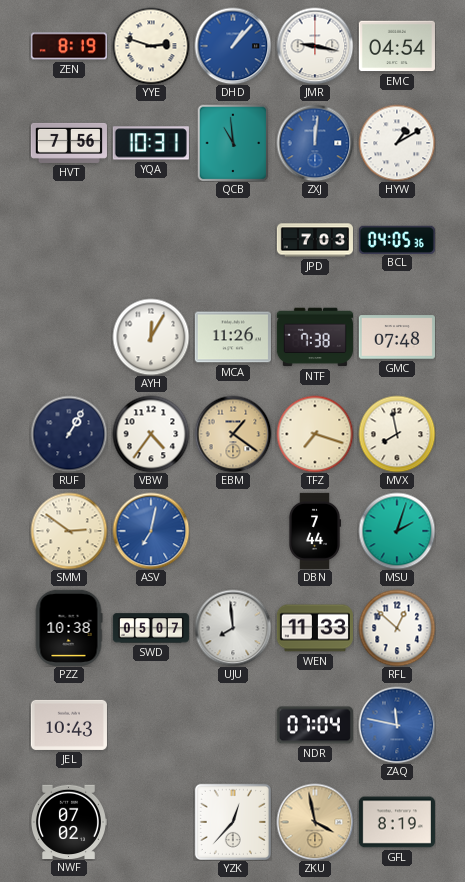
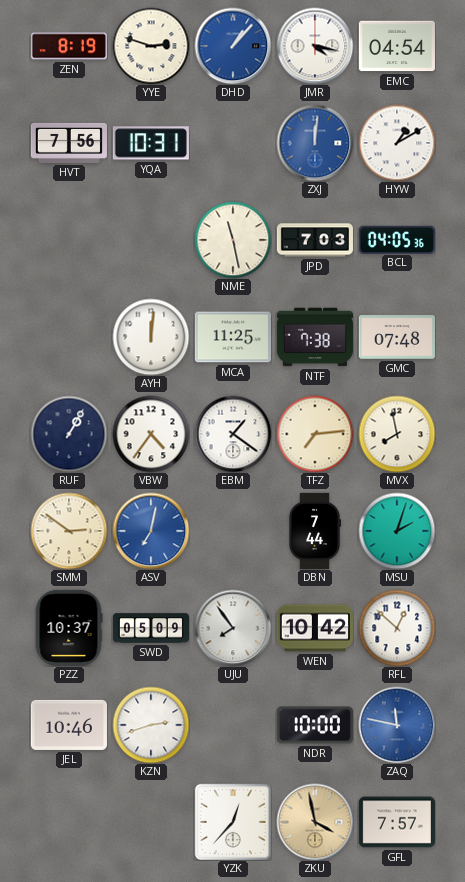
JMR: 9:17 -> 4:17 (315, 46)
QCB: 10:59 -> none (233, 143)
NME: none -> 11:28 (233, 240)
AYH: 12:05 -> 12:01 (151, 337)
MCA: 11:26 -> 11:25 (233, 337)
EBM dial: champagne -> white (233, 434)
TFZ: 7:18 -> 7:14 (315, 434)
PZZ: 10:38 -> 10:37 (69, 628)
SWD: 05:07 -> 05:09 (151, 628)
UJU: 7:59 -> 7:54 (233, 628)
WEN: 11:33 -> 10:42 (315, 628)
JEL: 10:43 -> 10:46 (69, 725)
KZN: none -> 2:42 (151, 725)
NDR: 07:04 -> 10:00 (315, 725)
NWF: 07:02 -> none (69, 821)
GFL: 8:19 -> 7:57 (397, 822)
